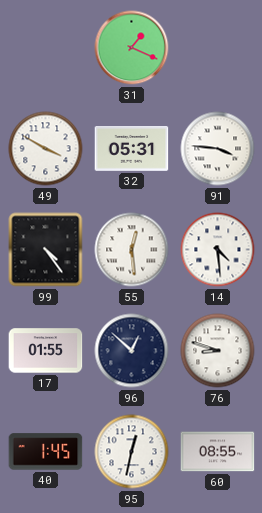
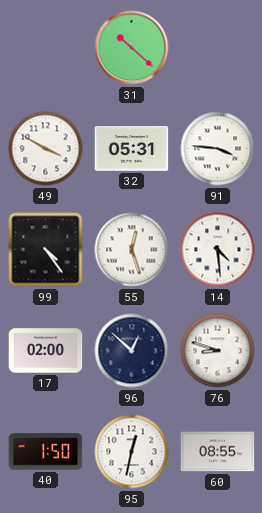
31: 1:19 -> 10:22 (132, 48)
55: 12:29 -> 12:27 (132, 250)
17: 01:55 -> 02:00 (46, 351)
40: 1:45 -> 1:50 (46, 452)
